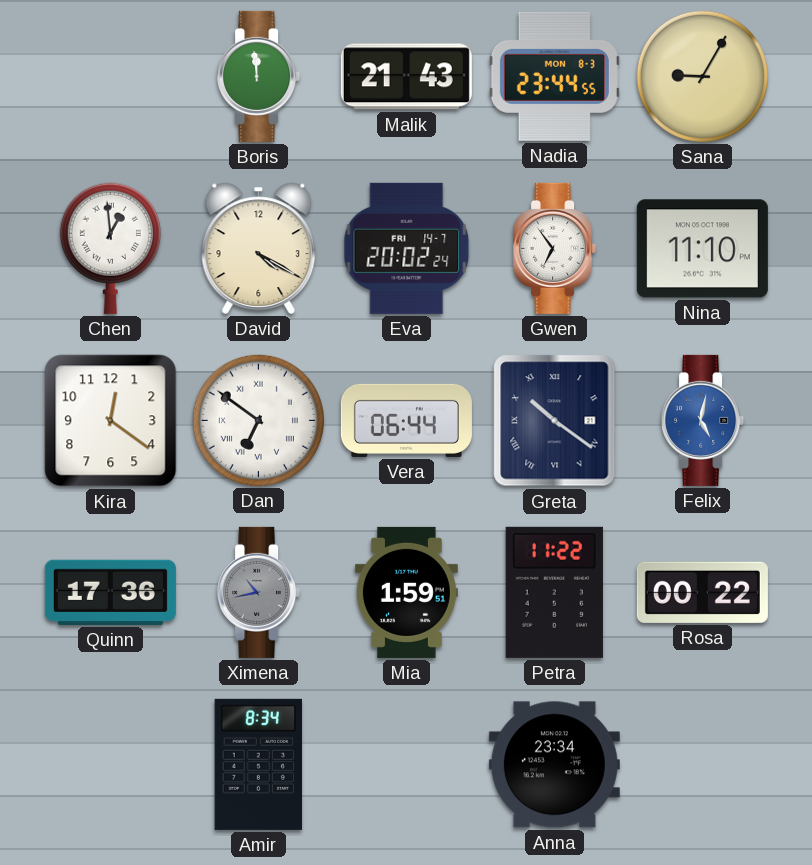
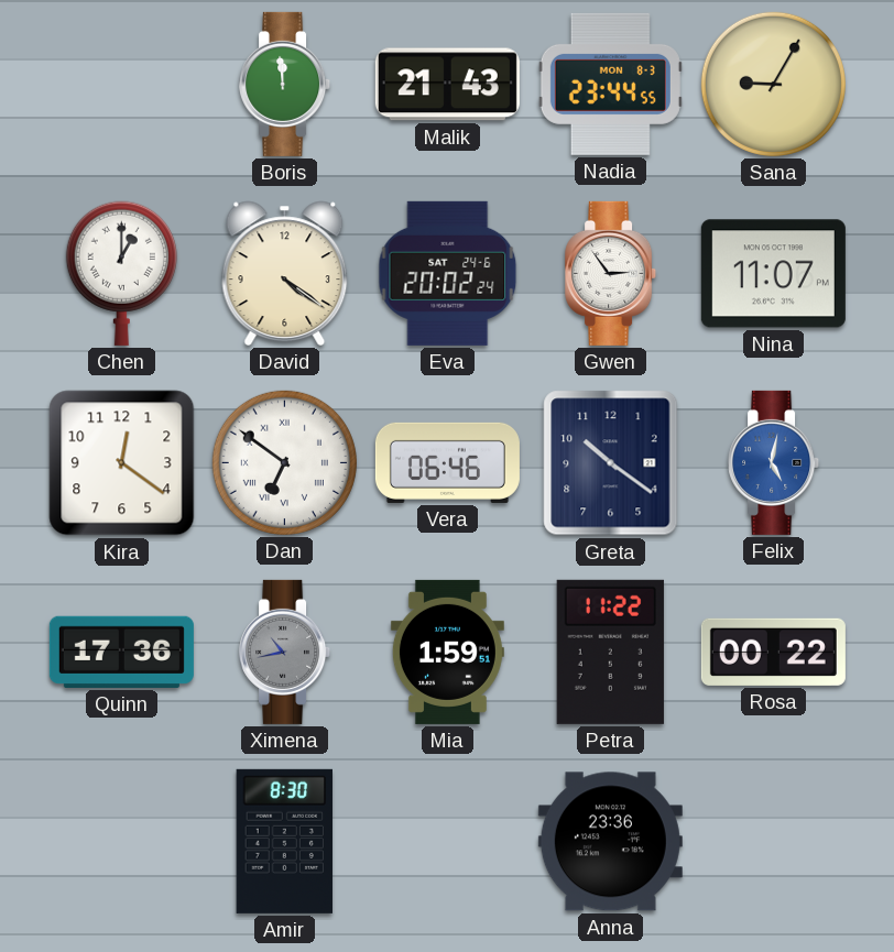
Chen: 12:59 -> 1:00 (121, 273)
David: 4:20 -> 4:21 (285, 273)
Eva date: FRI 14-7 -> SAT 24-6 (448, 273)
Gwen: 6:54 -> 2:54 (611, 273)
Nina: 11:10 -> 11:07 (773, 274)
Vera: 06:44 -> 06:46 (447, 462)
Greta numerals: Roman -> Arabic (611, 463)
Amir: 8:34 -> 8:30 (284, 841)
Anna: 23:34 -> 23:36 (610, 842)
